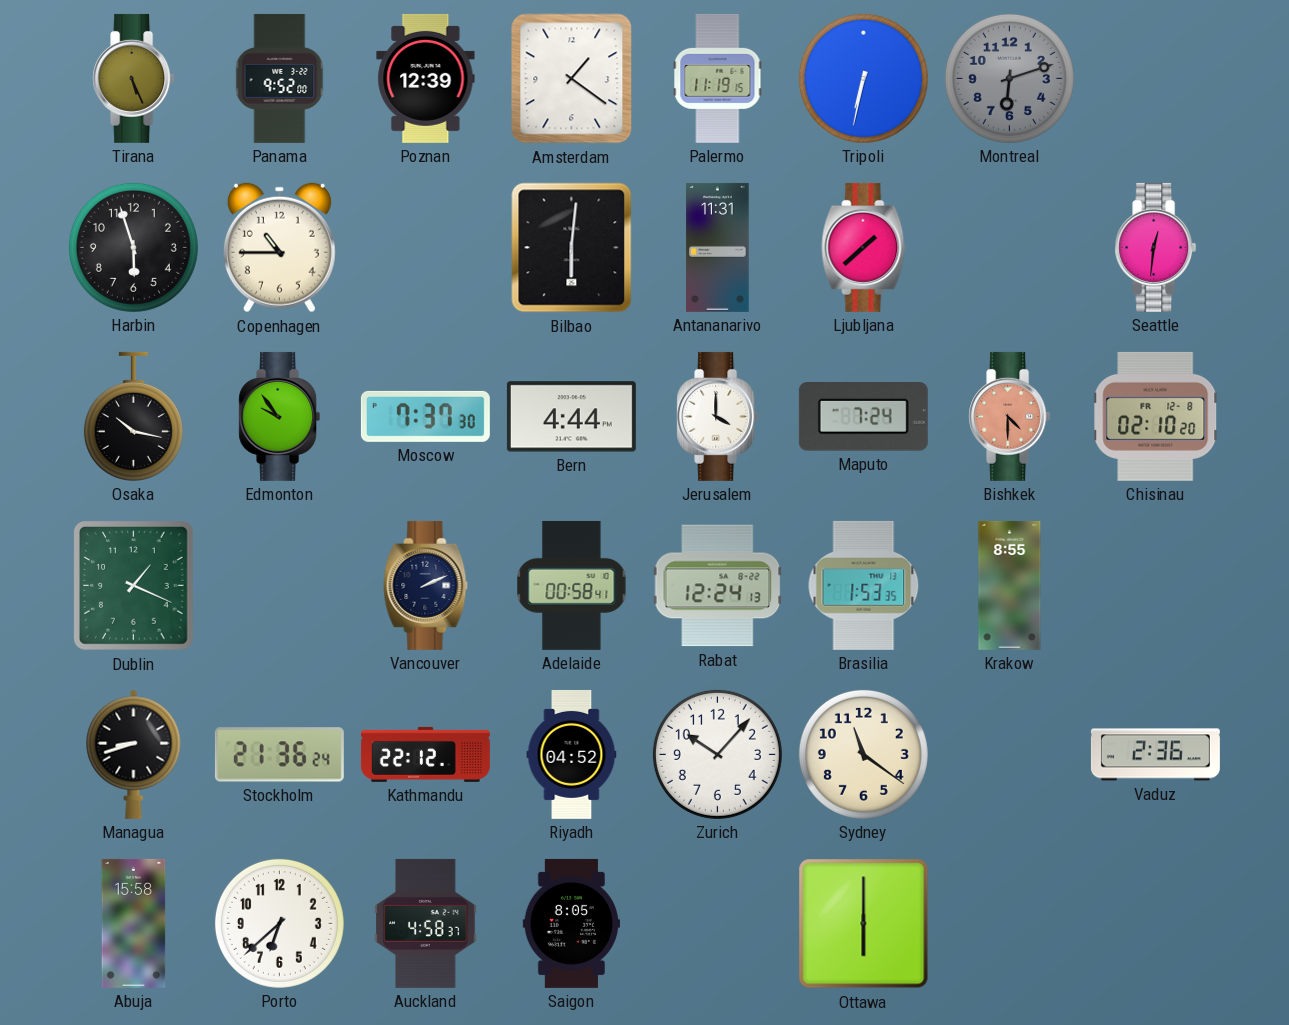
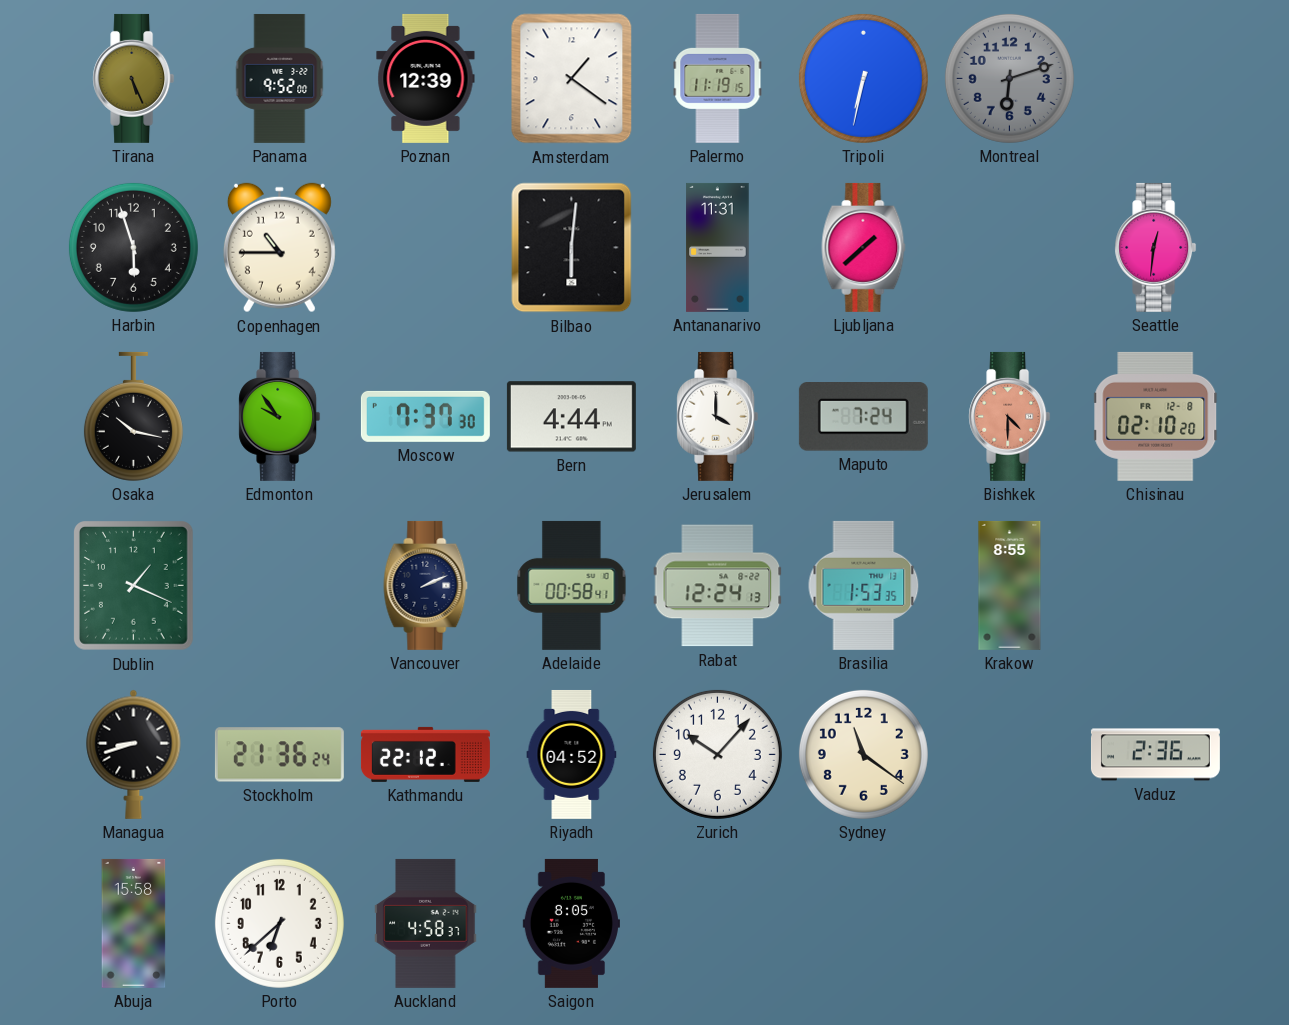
Ottawa: 6:00 -> none (864, 924)
